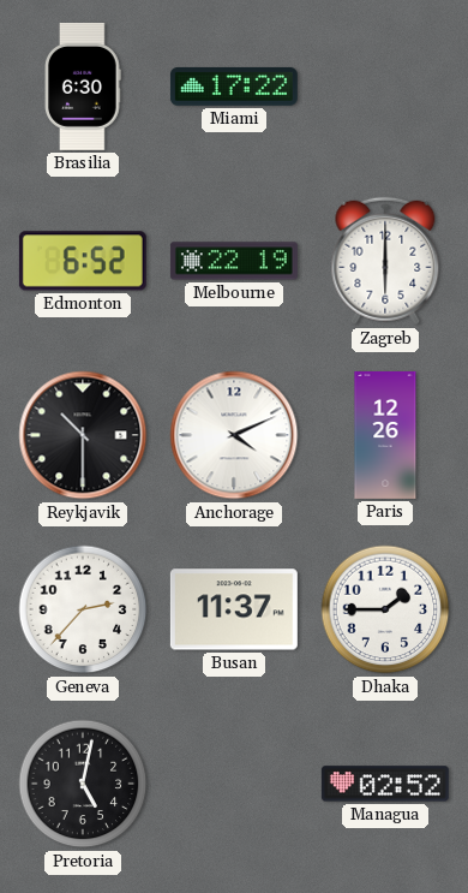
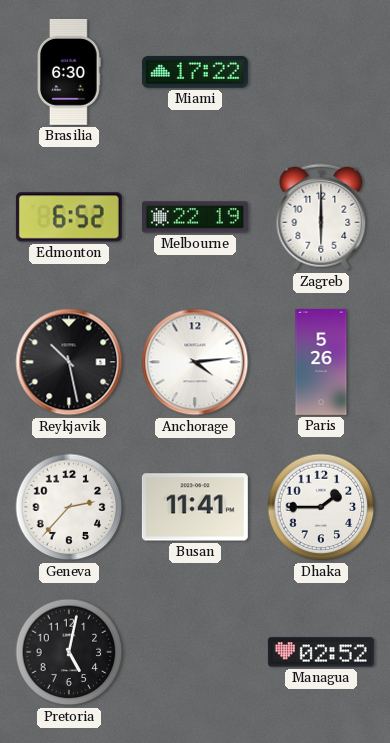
Reykjavik: 10:30 -> 10:28 (69, 362)
Anchorage: 4:11 -> 4:14 (195, 362)
Paris: 12:26 -> 5:26 (321, 362)
Busan: 11:37 -> 11:41 (195, 507)
